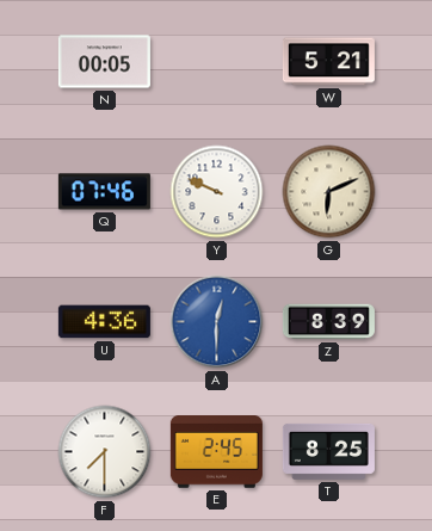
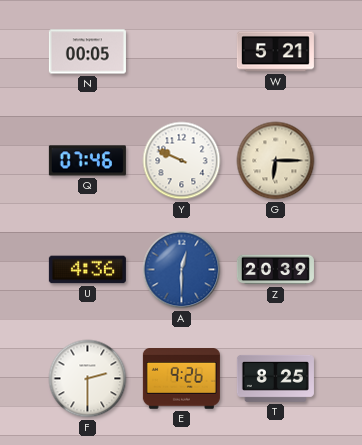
G: 6:11 -> 6:15 (276, 161)
Z: 8:39 -> 20:39 (275, 270)
F: 7:30 -> 2:30 (88, 379)
E: 2:45 -> 9:26 (181, 379)
